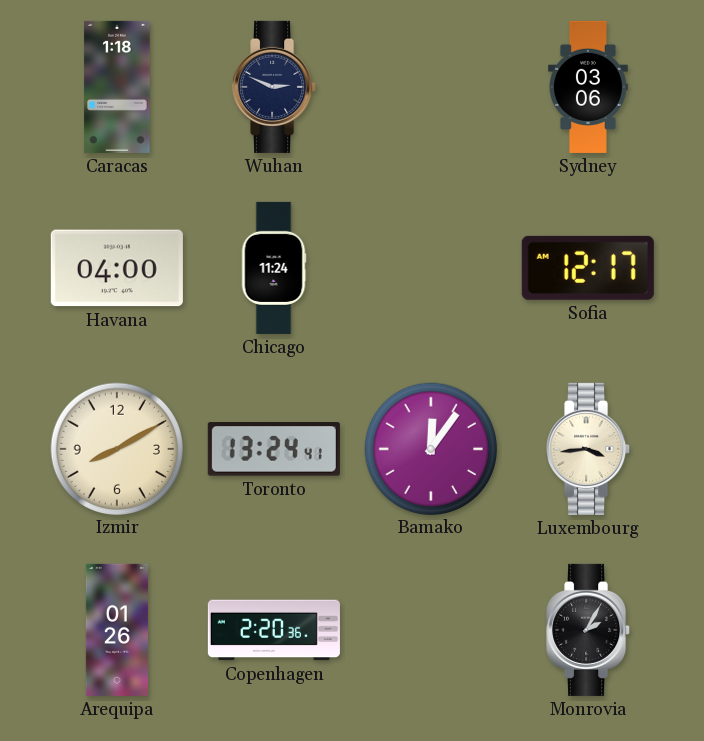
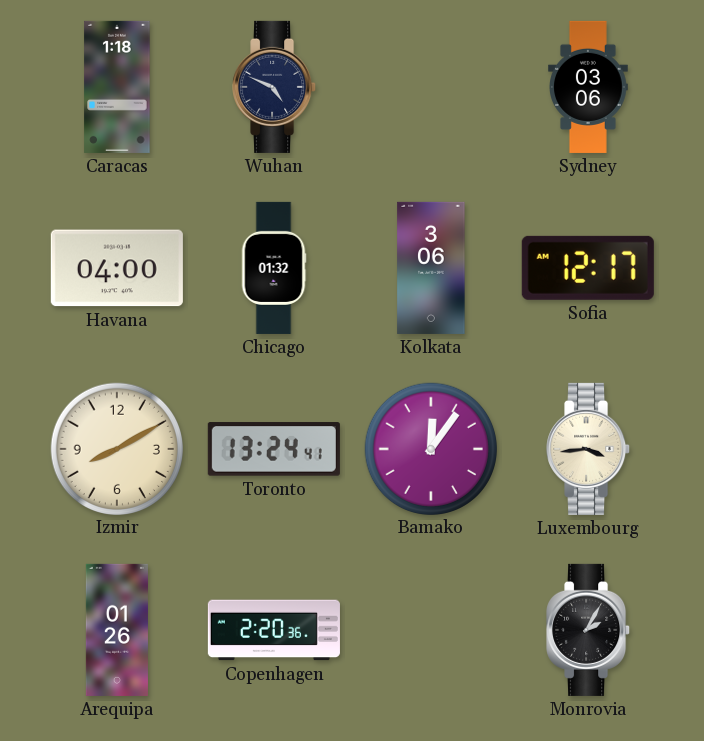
Wuhan: 2:49 -> 4:49 (275, 87)
Chicago: 11:24 -> 01:32 (274, 268)
Kolkata: none -> 3:06 (431, 268)
